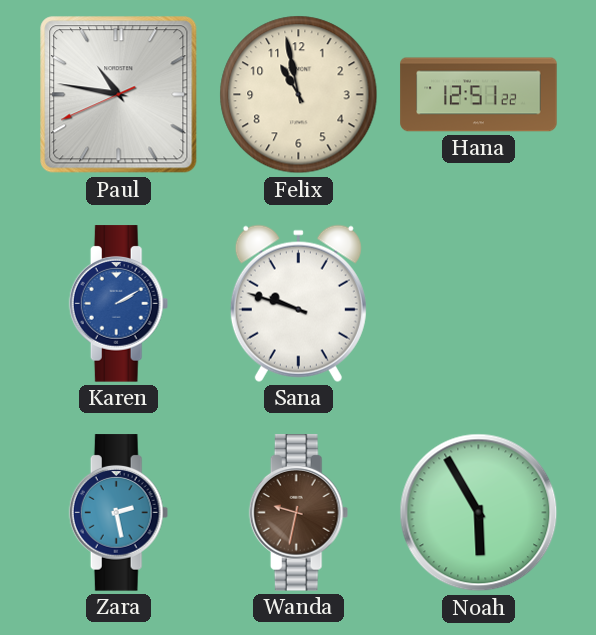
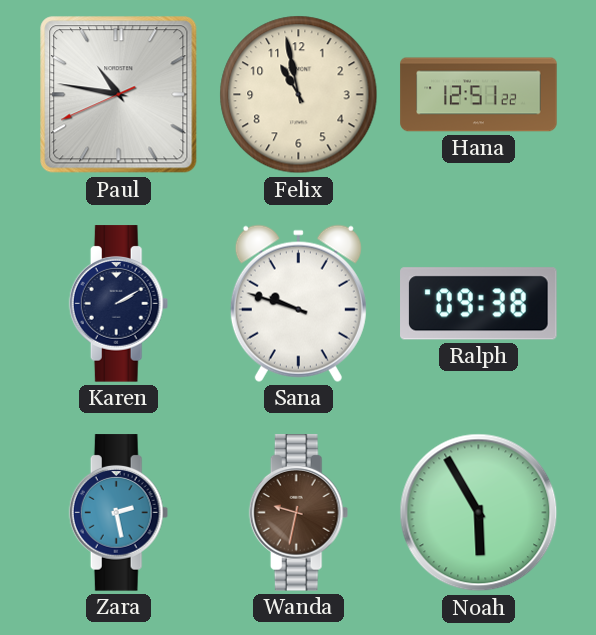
Karen dial: blue -> navy (119, 304)
Ralph: none -> 09:38 (479, 304)
